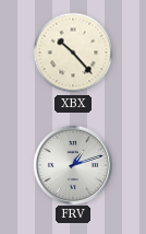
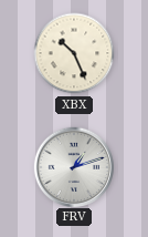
XBX: 10:23 -> 10:26 (74, 53)
